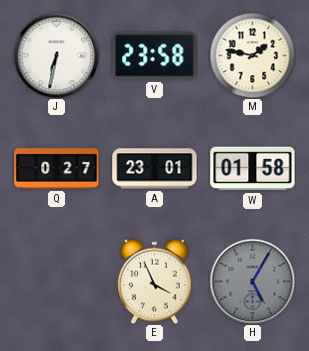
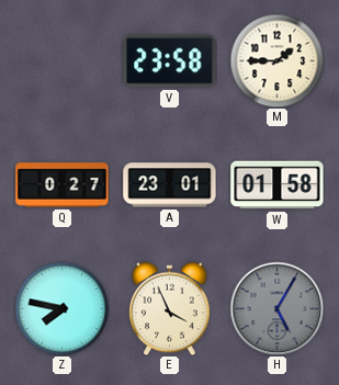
J: 6:32 -> none (56, 55)
M: 1:47 -> 1:45 (276, 60)
Z: none -> 7:47 (61, 308)
